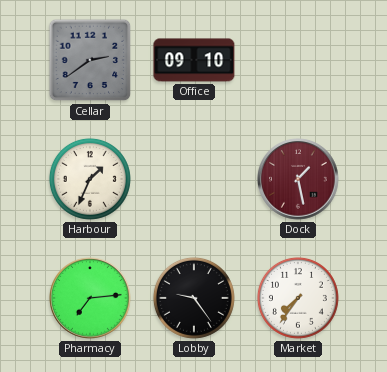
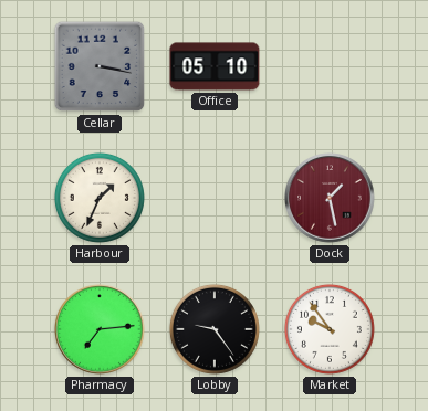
Cellar: 2:39 -> 3:17 (100, 66)
Office: 09:10 -> 05:10 (215, 66)
Market: 7:36 -> 9:54 (330, 329)
